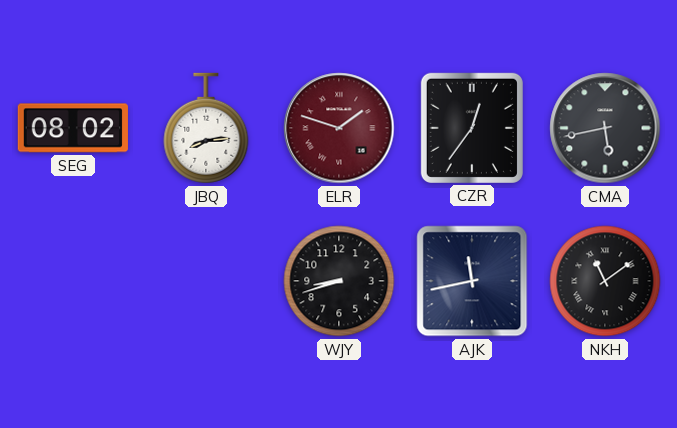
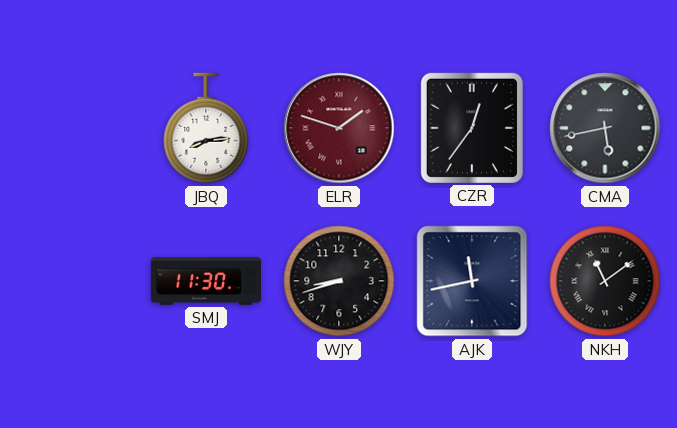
SEG: 08:02 -> none (73, 128)
SMJ: none -> 11:30 (205, 281)
